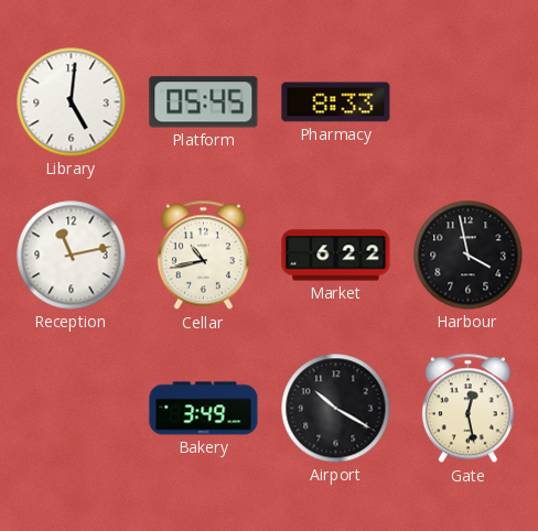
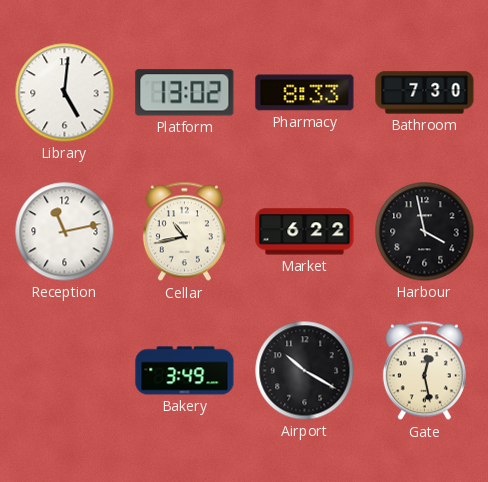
Platform: 05:45 -> 13:02 (185, 93)
Bathroom: none -> 7:30 (425, 93)
